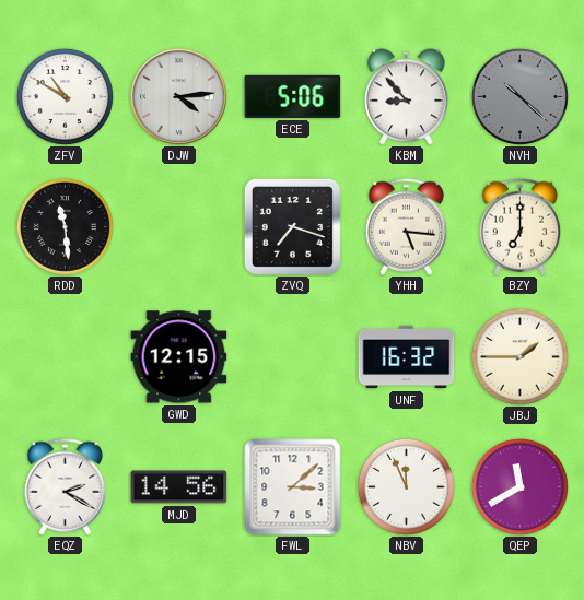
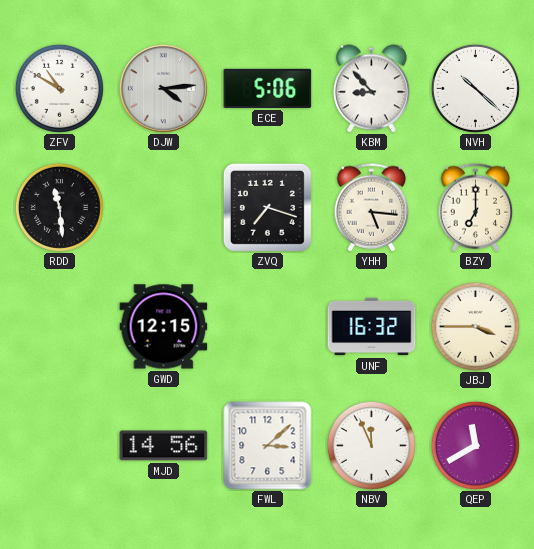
NVH dial: grey -> white (475, 88)
JBJ: 1:45 -> 3:45 (475, 326)
EQZ: 2:20 -> none (66, 487)
